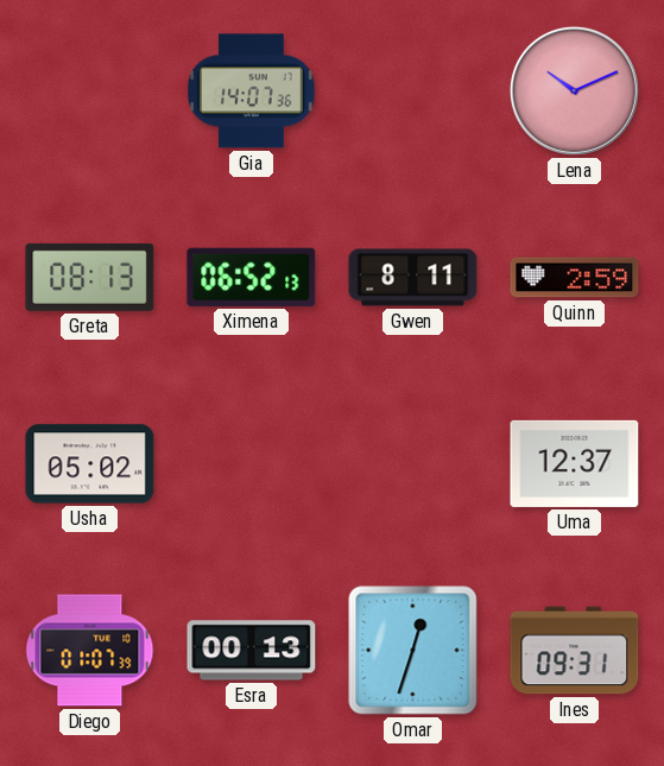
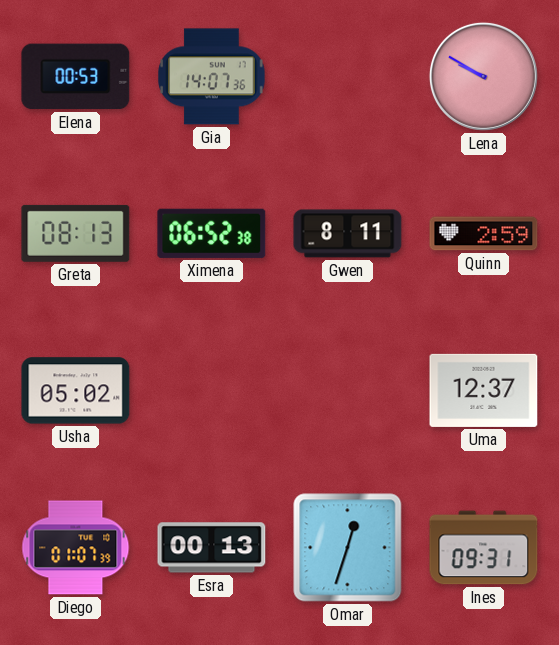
Elena: none -> 00:53 (76, 77)
Lena: 10:11 -> 9:50 (483, 76)
Ximena: 06:52:13 -> 06:52:38 (212, 233)
